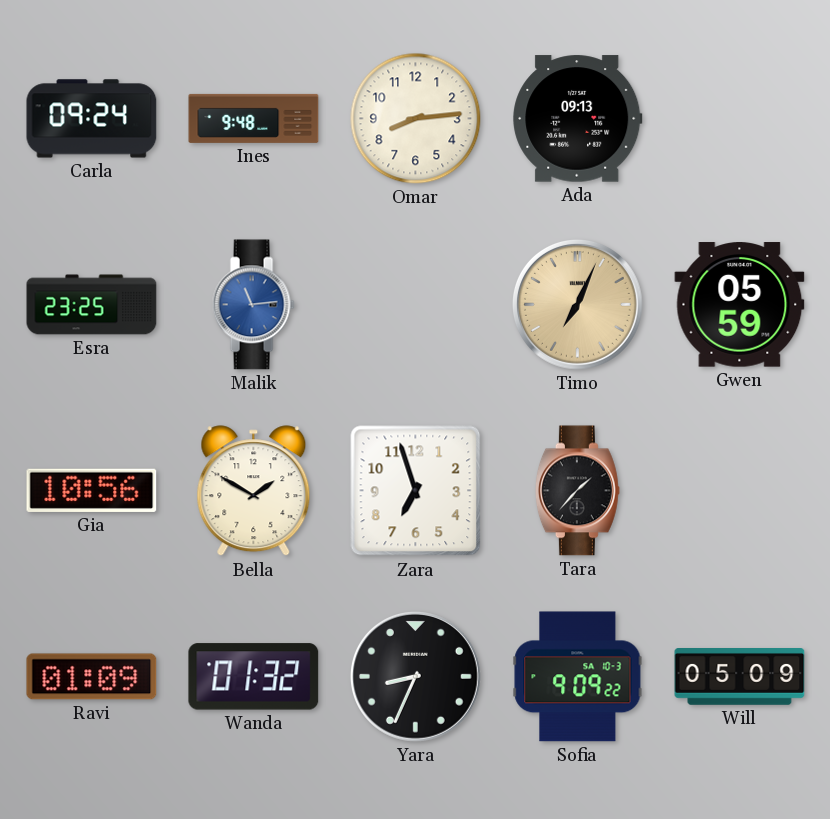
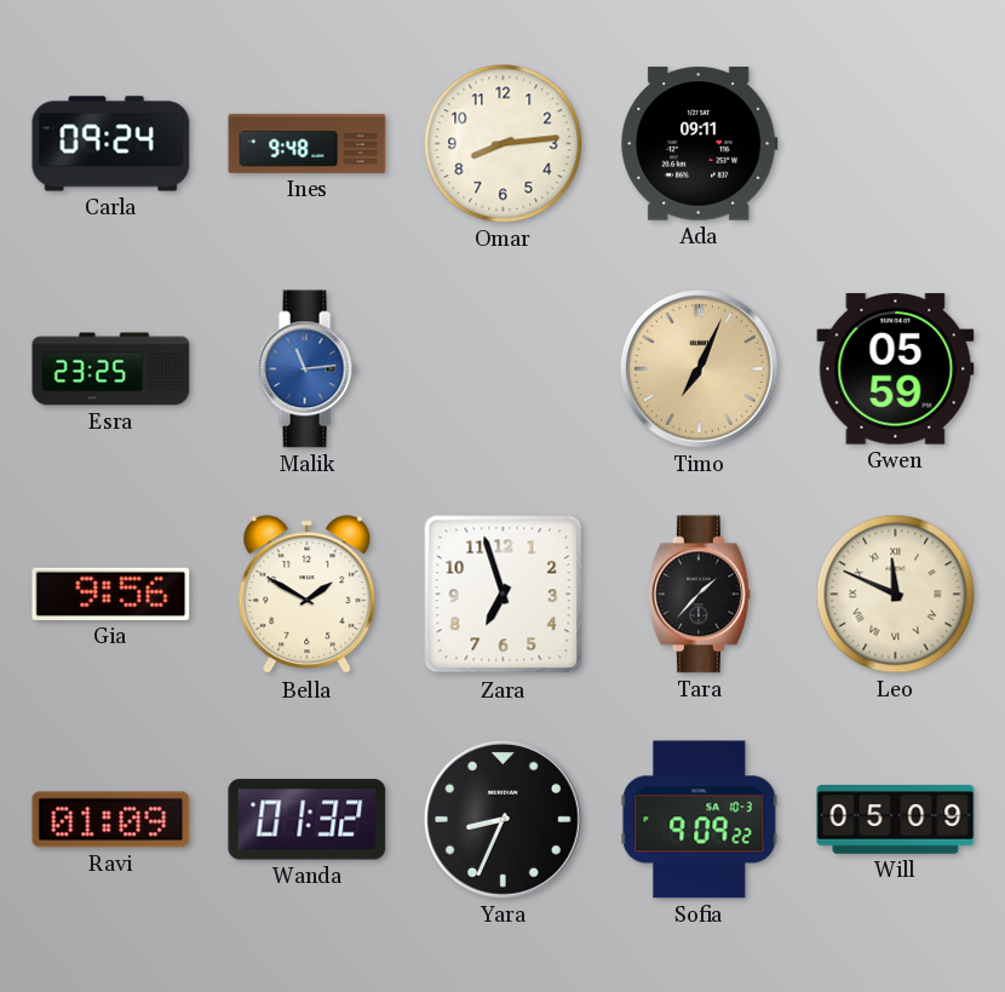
Ada: 09:13 -> 09:11 (700, 144)
Gia: 10:56 -> 9:56 (111, 594)
Leo: none -> 11:49 (896, 595)
